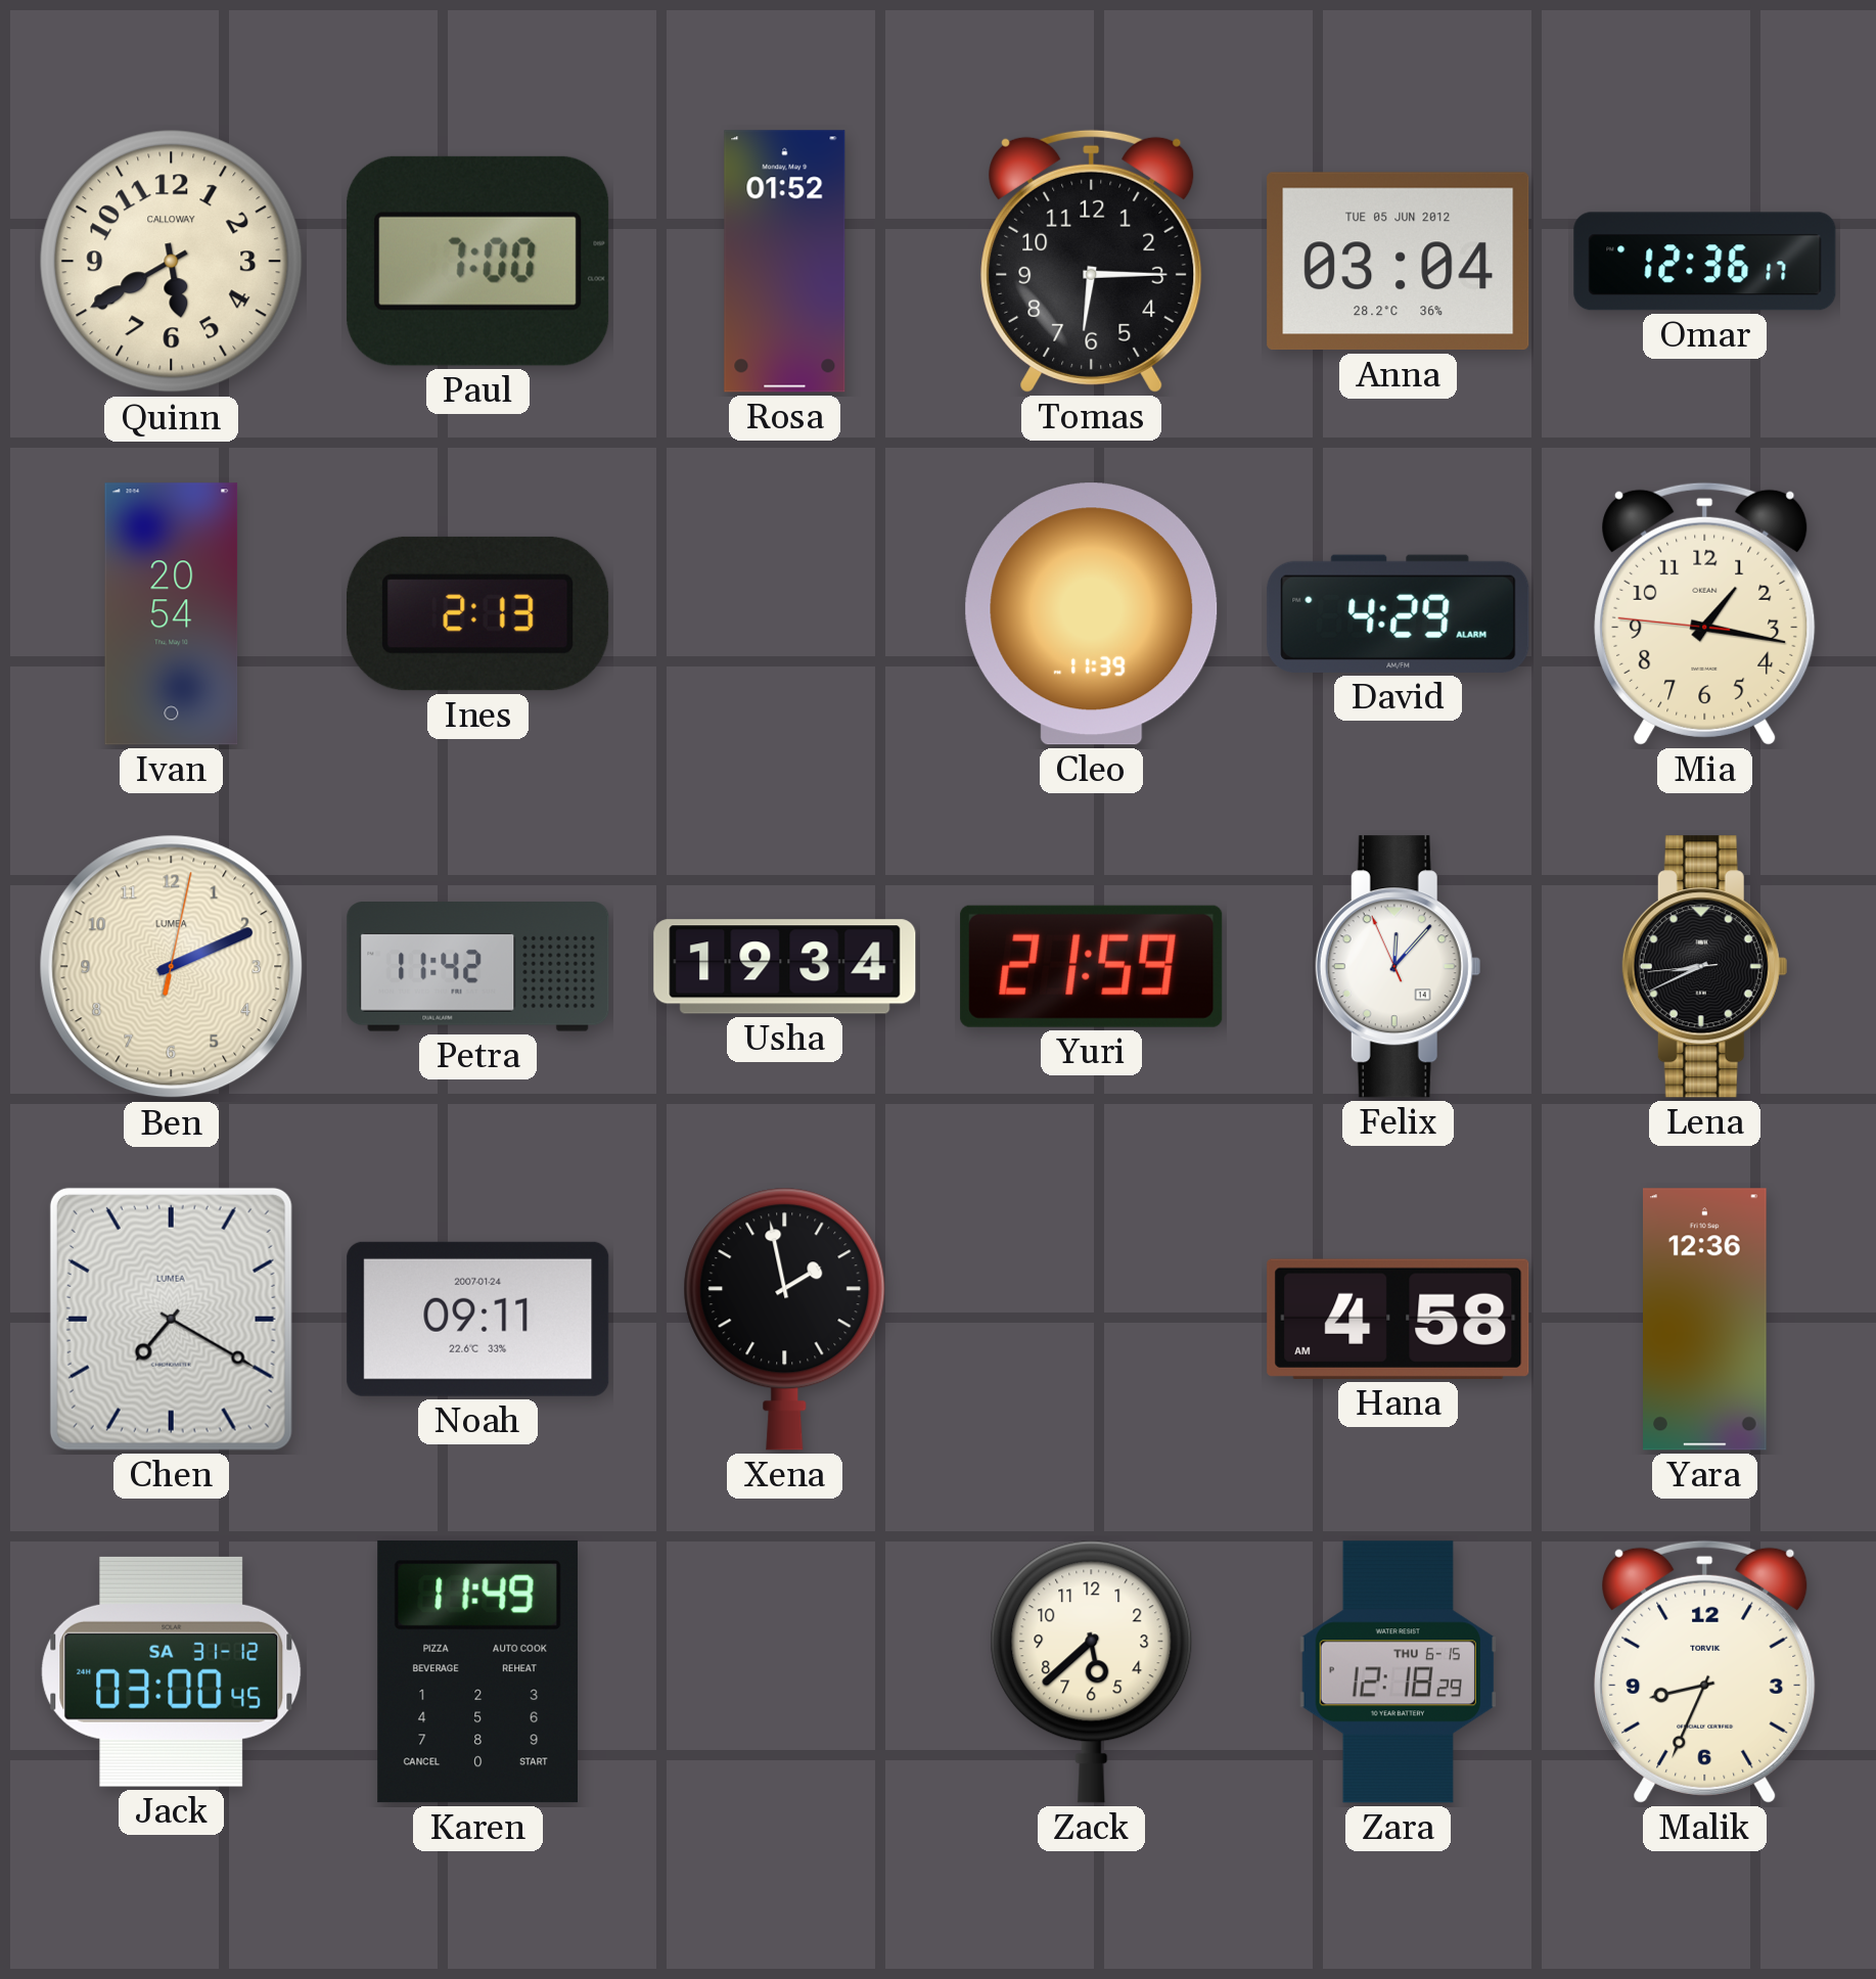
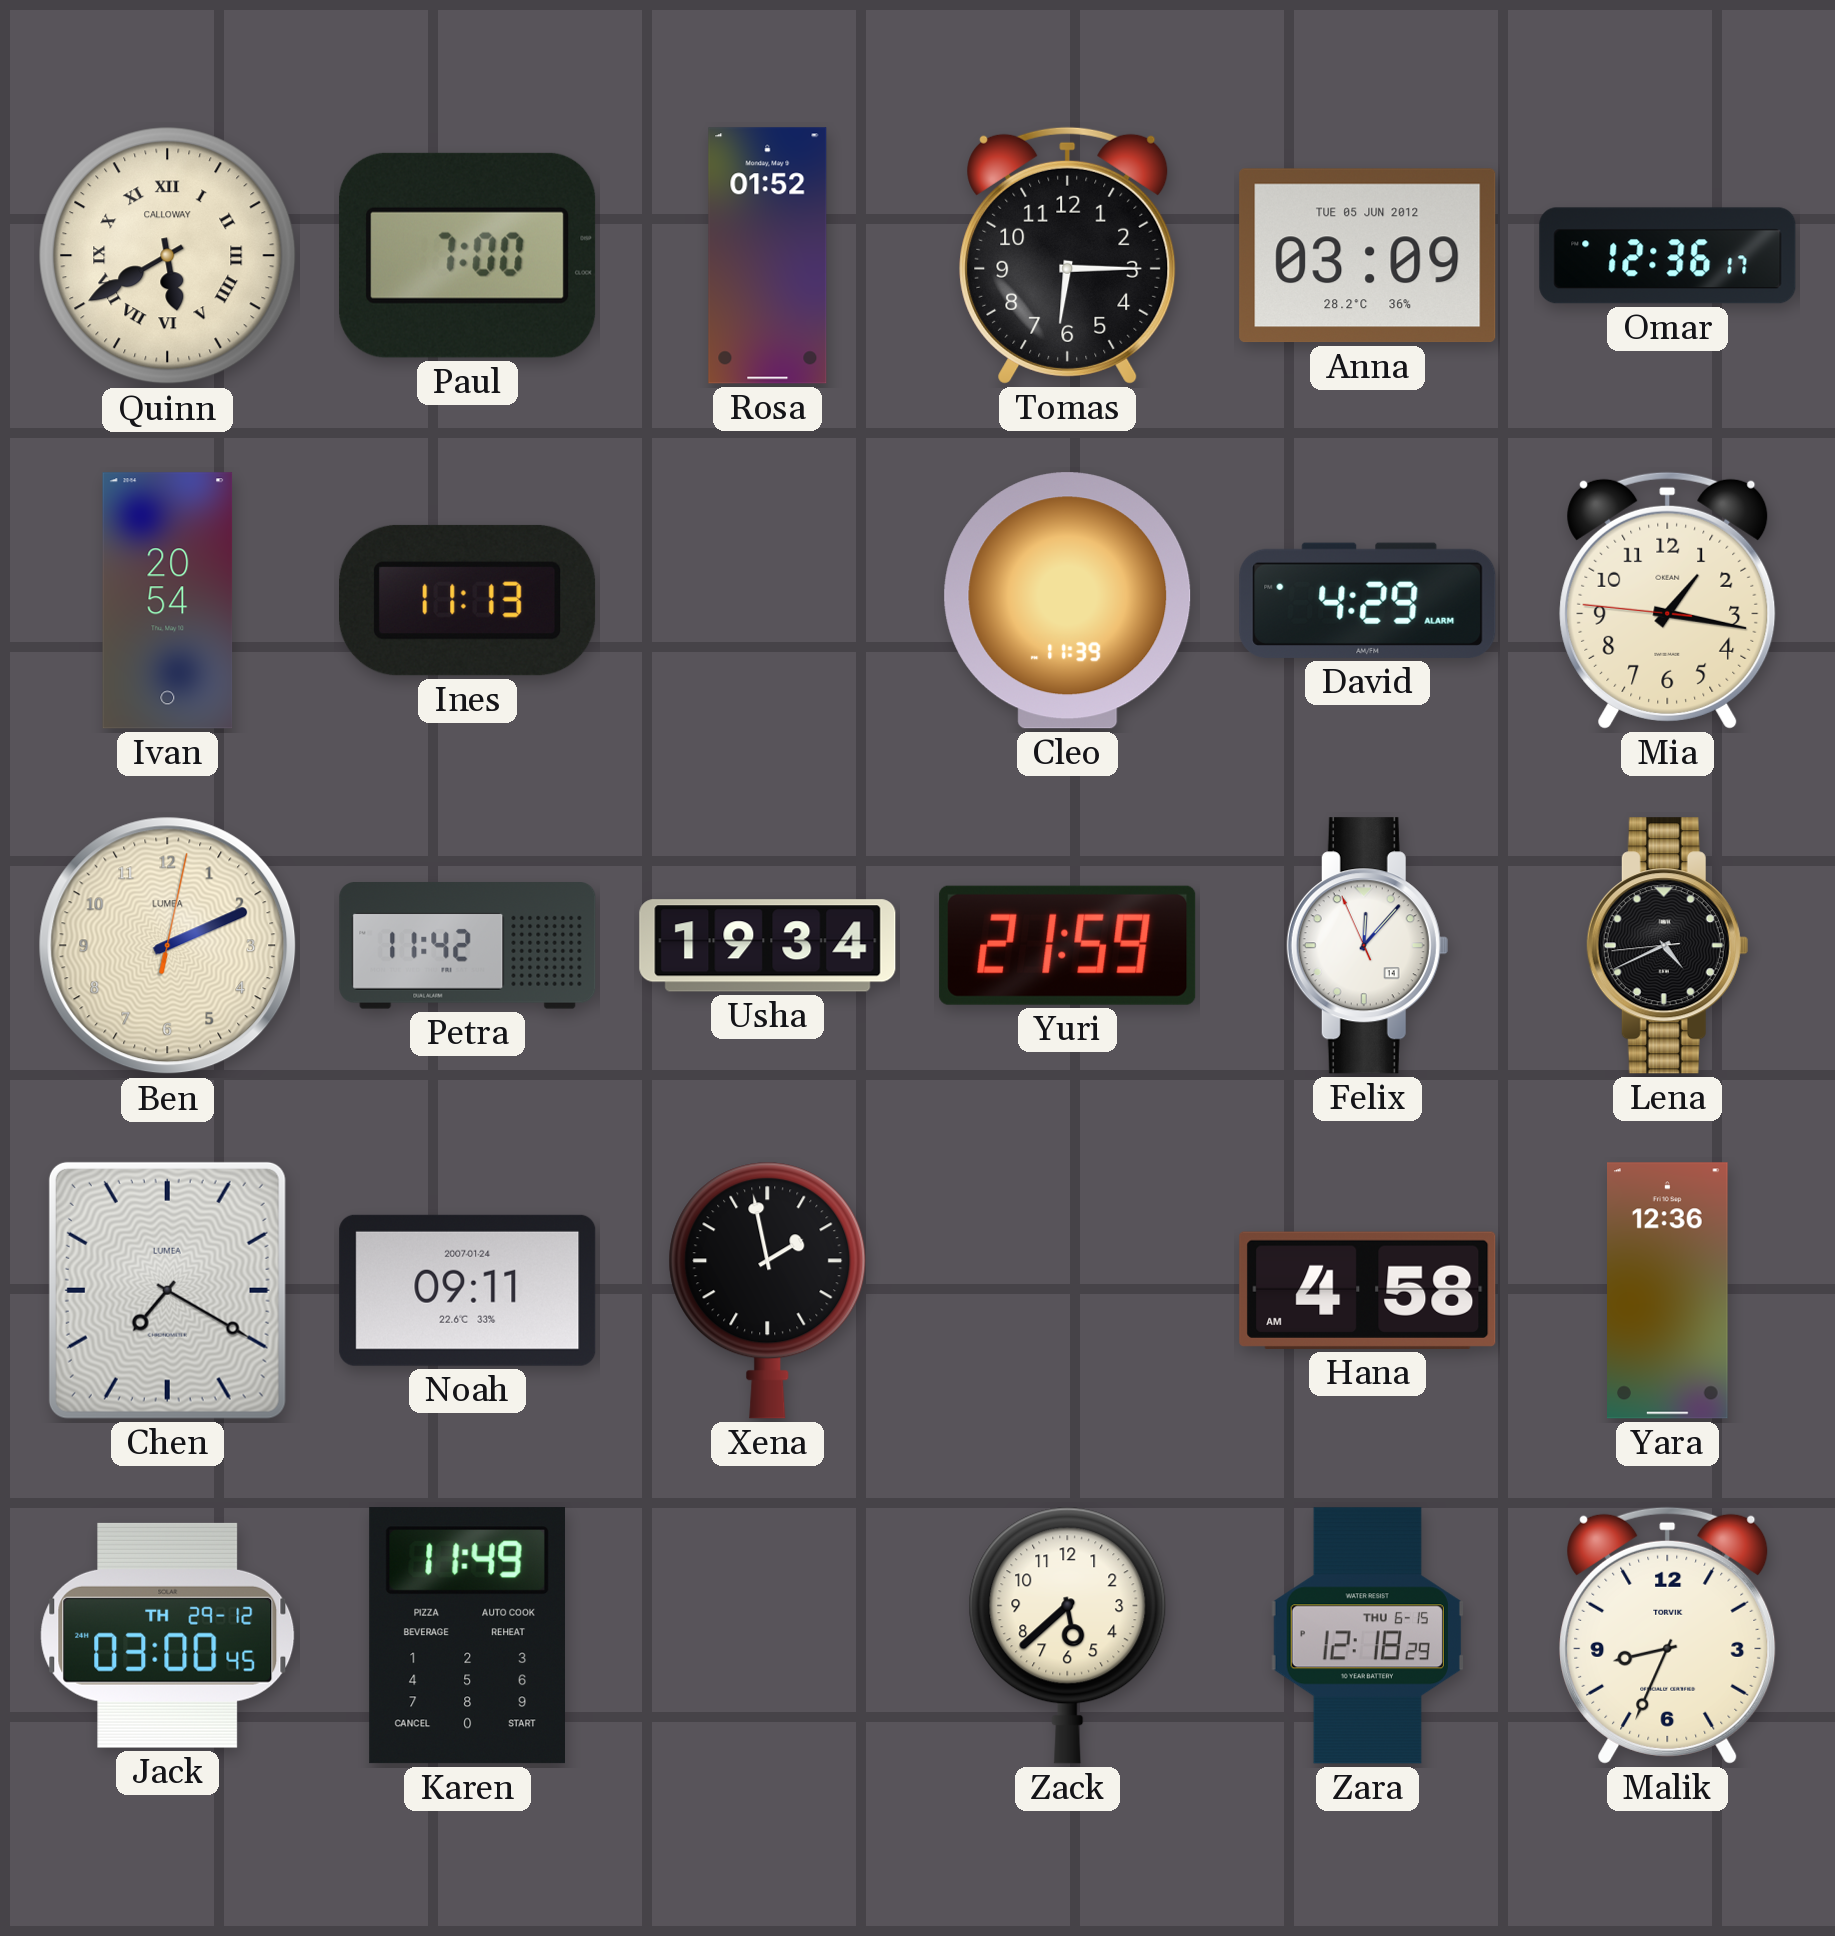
Quinn numerals: Arabic -> Roman (168, 256)
Anna: 03:04 -> 03:09 (1368, 256)
Ines: 2:13 -> 11:13 (468, 600)
Lena: 8:40 -> 4:40 (1667, 946)
Jack date: SA 31-12 -> TH 29-12 (168, 1635)
